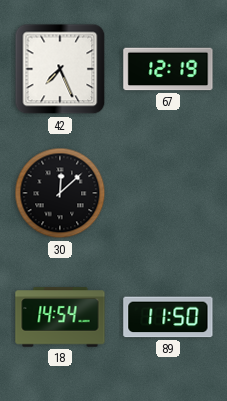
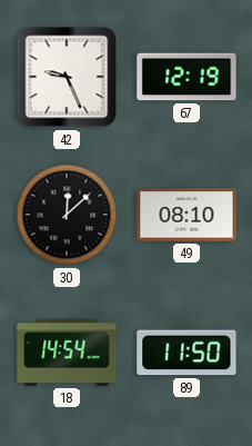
42: 7:26 -> 9:26 (67, 77)
49: none -> 08:10 (187, 215)
